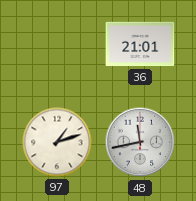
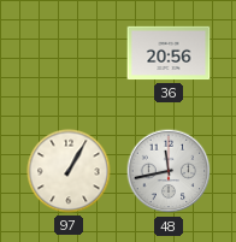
36: 21:01 -> 20:56 (169, 53)
97: 1:12 -> 1:05 (69, 171)
